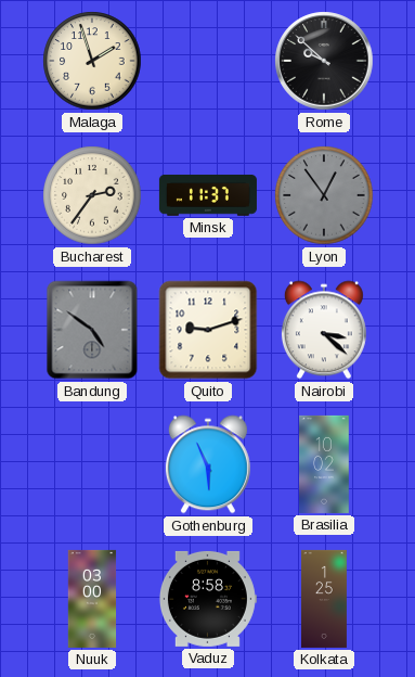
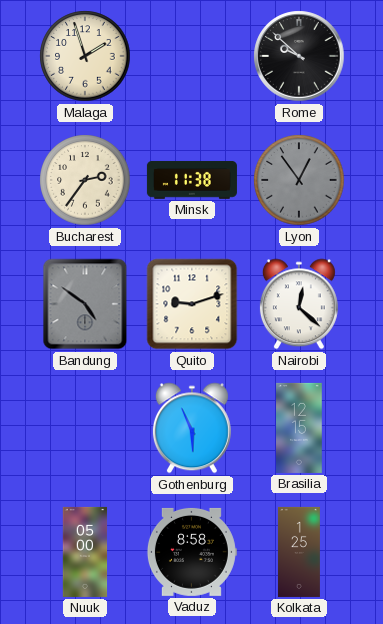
Minsk: 11:37 -> 11:38 (192, 180)
Nairobi: 3:22 -> 12:22 (299, 304)
Brasilia: 10:02 -> 12:15 (299, 428)
Nuuk: 03:00 -> 05:00 (85, 552)
